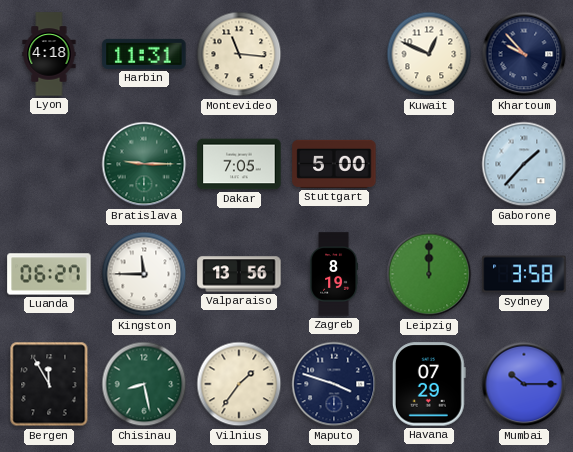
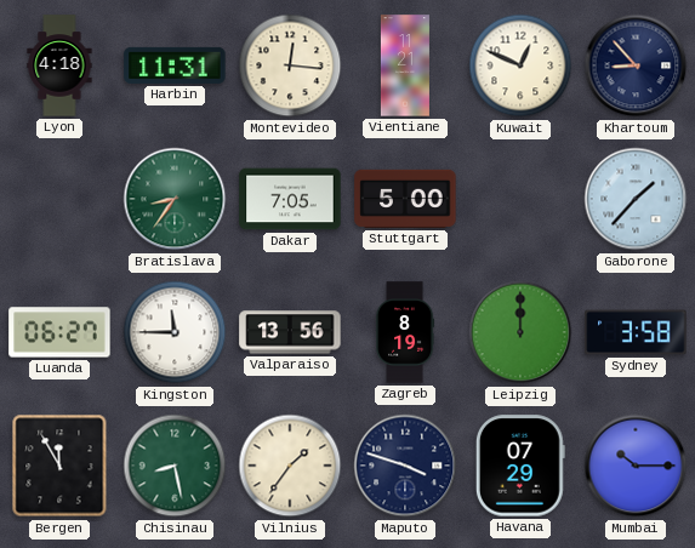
Montevideo: 11:16 -> 12:16 (290, 65)
Vientiane: none -> 11:21 (405, 65)
Khartoum: 9:53 -> 8:53 (636, 65)
Bratislava: 9:15 -> 8:36 (175, 199)
